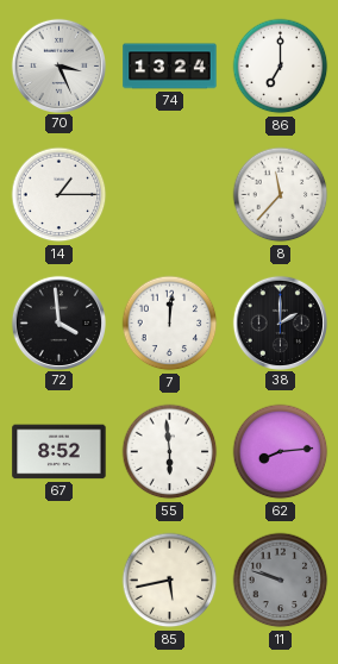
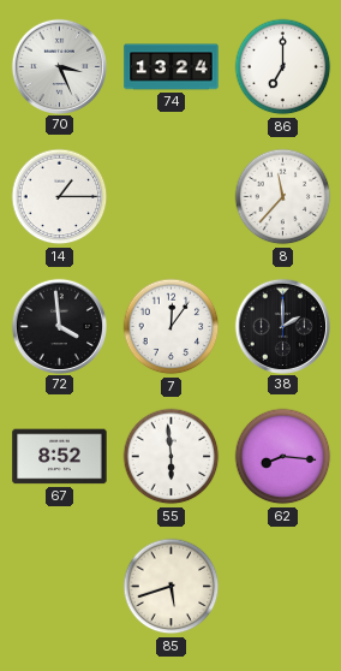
7: 12:01 -> 12:06 (172, 327)
62: 8:14 -> 8:16 (283, 457)
85: 5:43 -> 5:42 (172, 587)
11: 9:48 -> none (281, 581)
